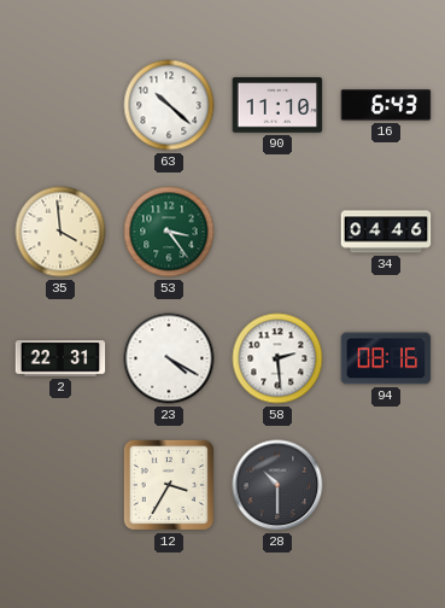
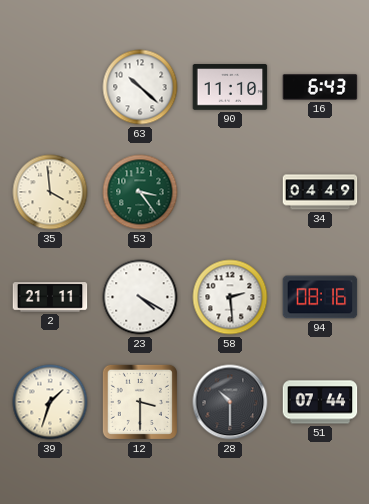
34: 04:46 -> 04:49 (320, 192)
2: 22:31 -> 21:11 (50, 297)
39: none -> 1:33 (50, 402)
12: 3:35 -> 3:30 (140, 402)
51: none -> 07:44 (320, 402)
